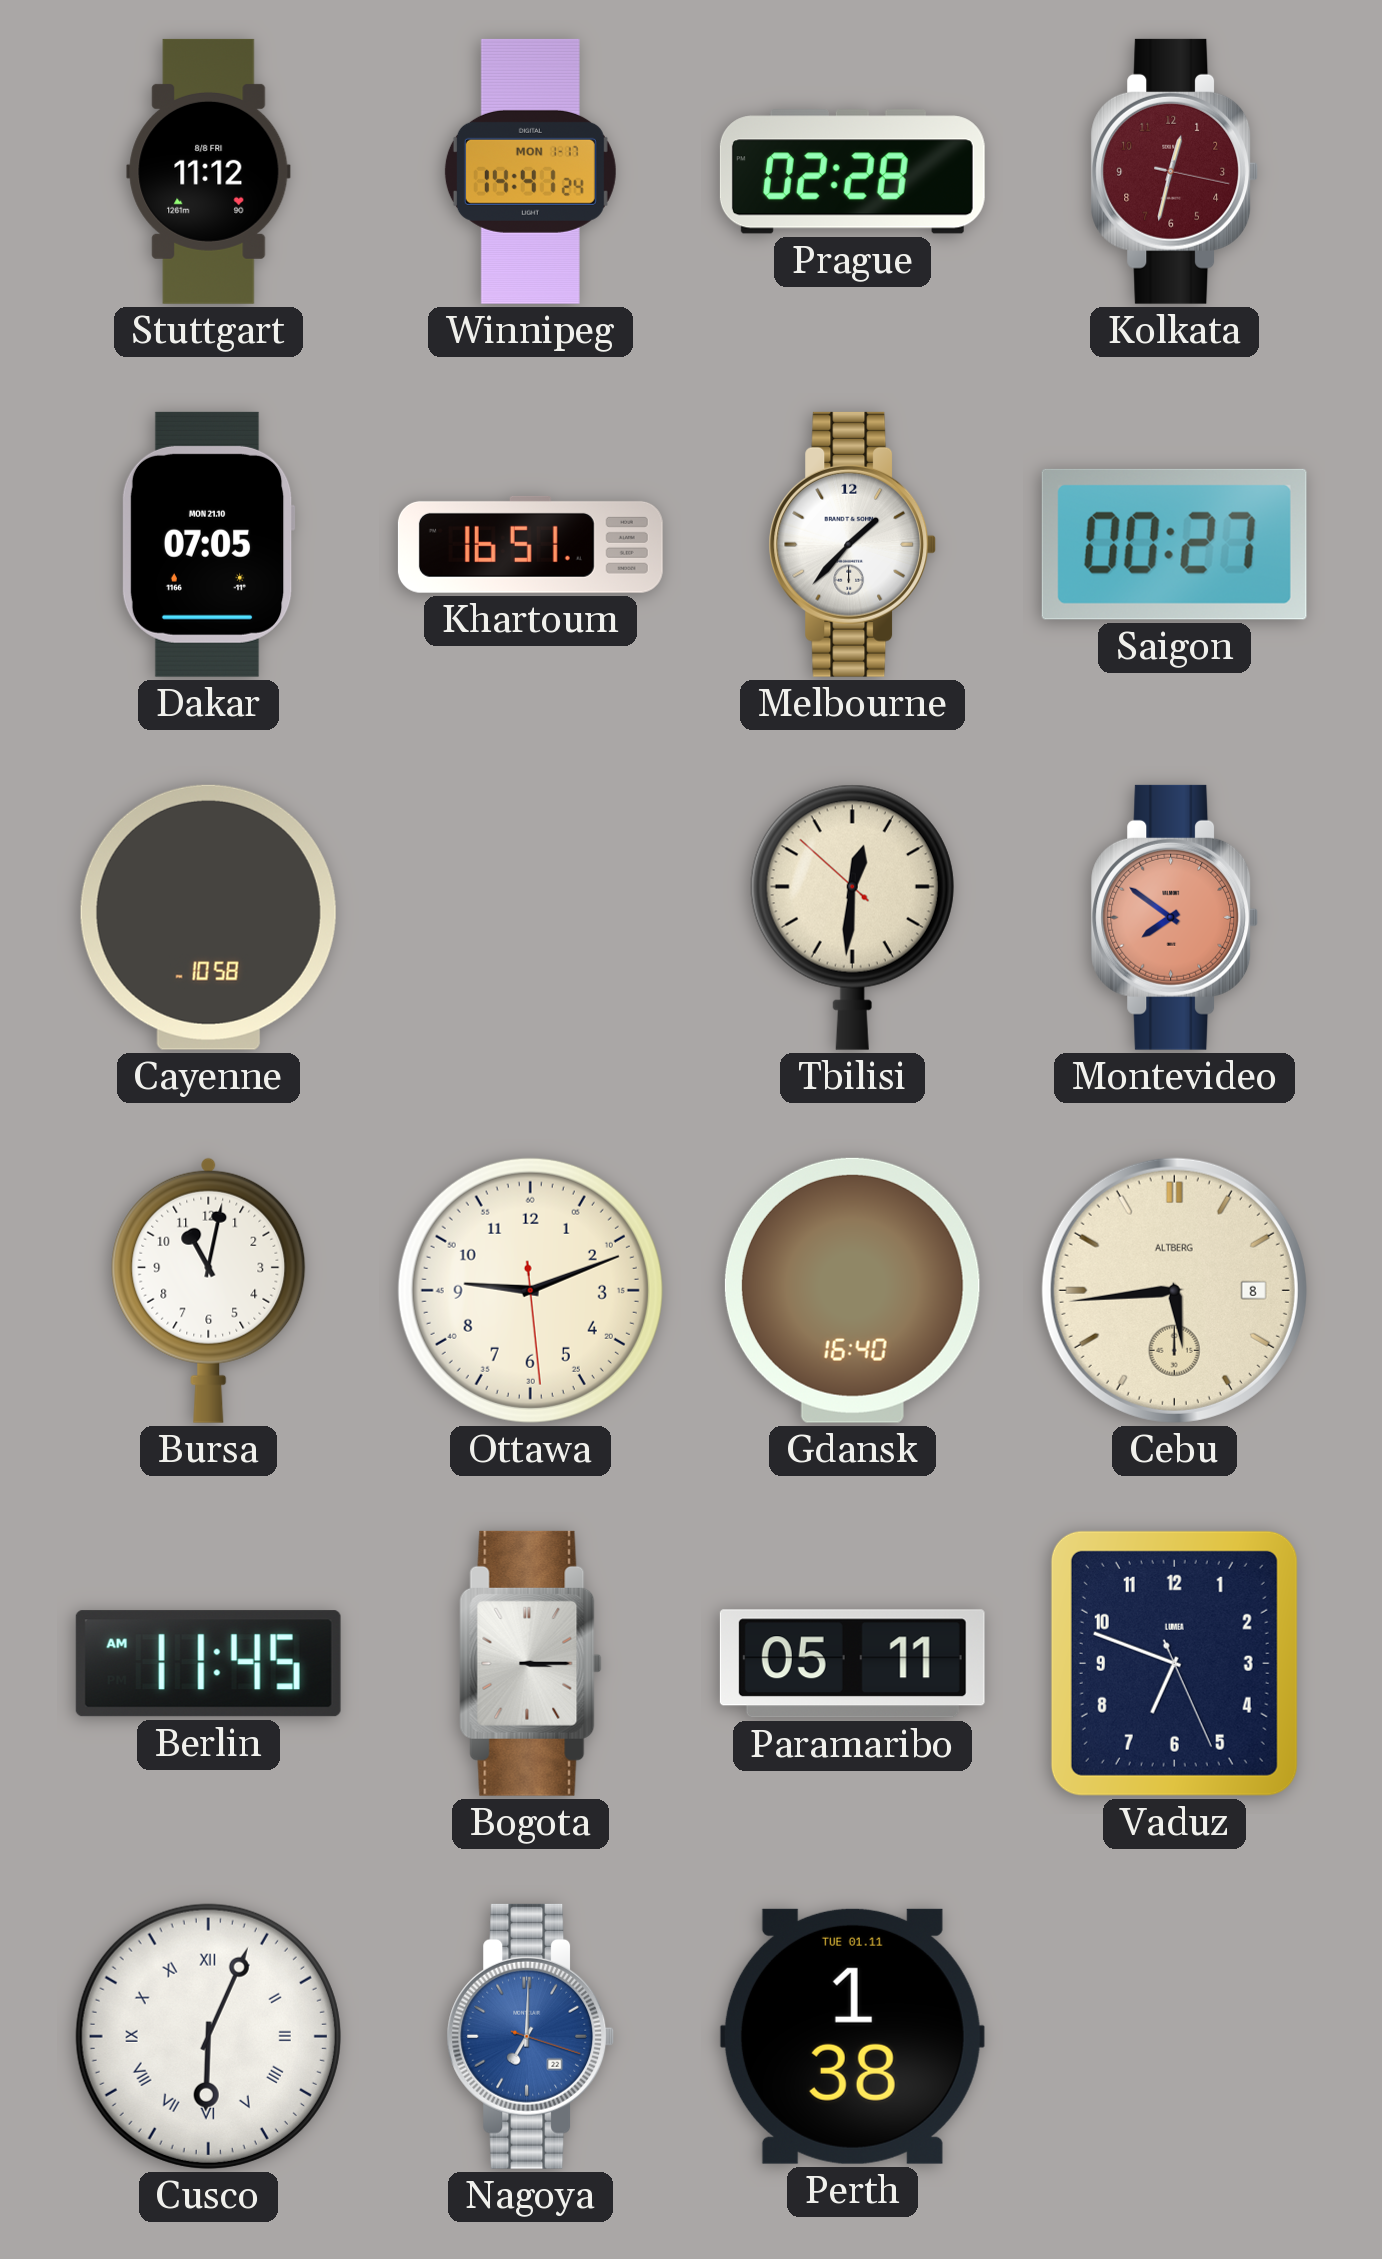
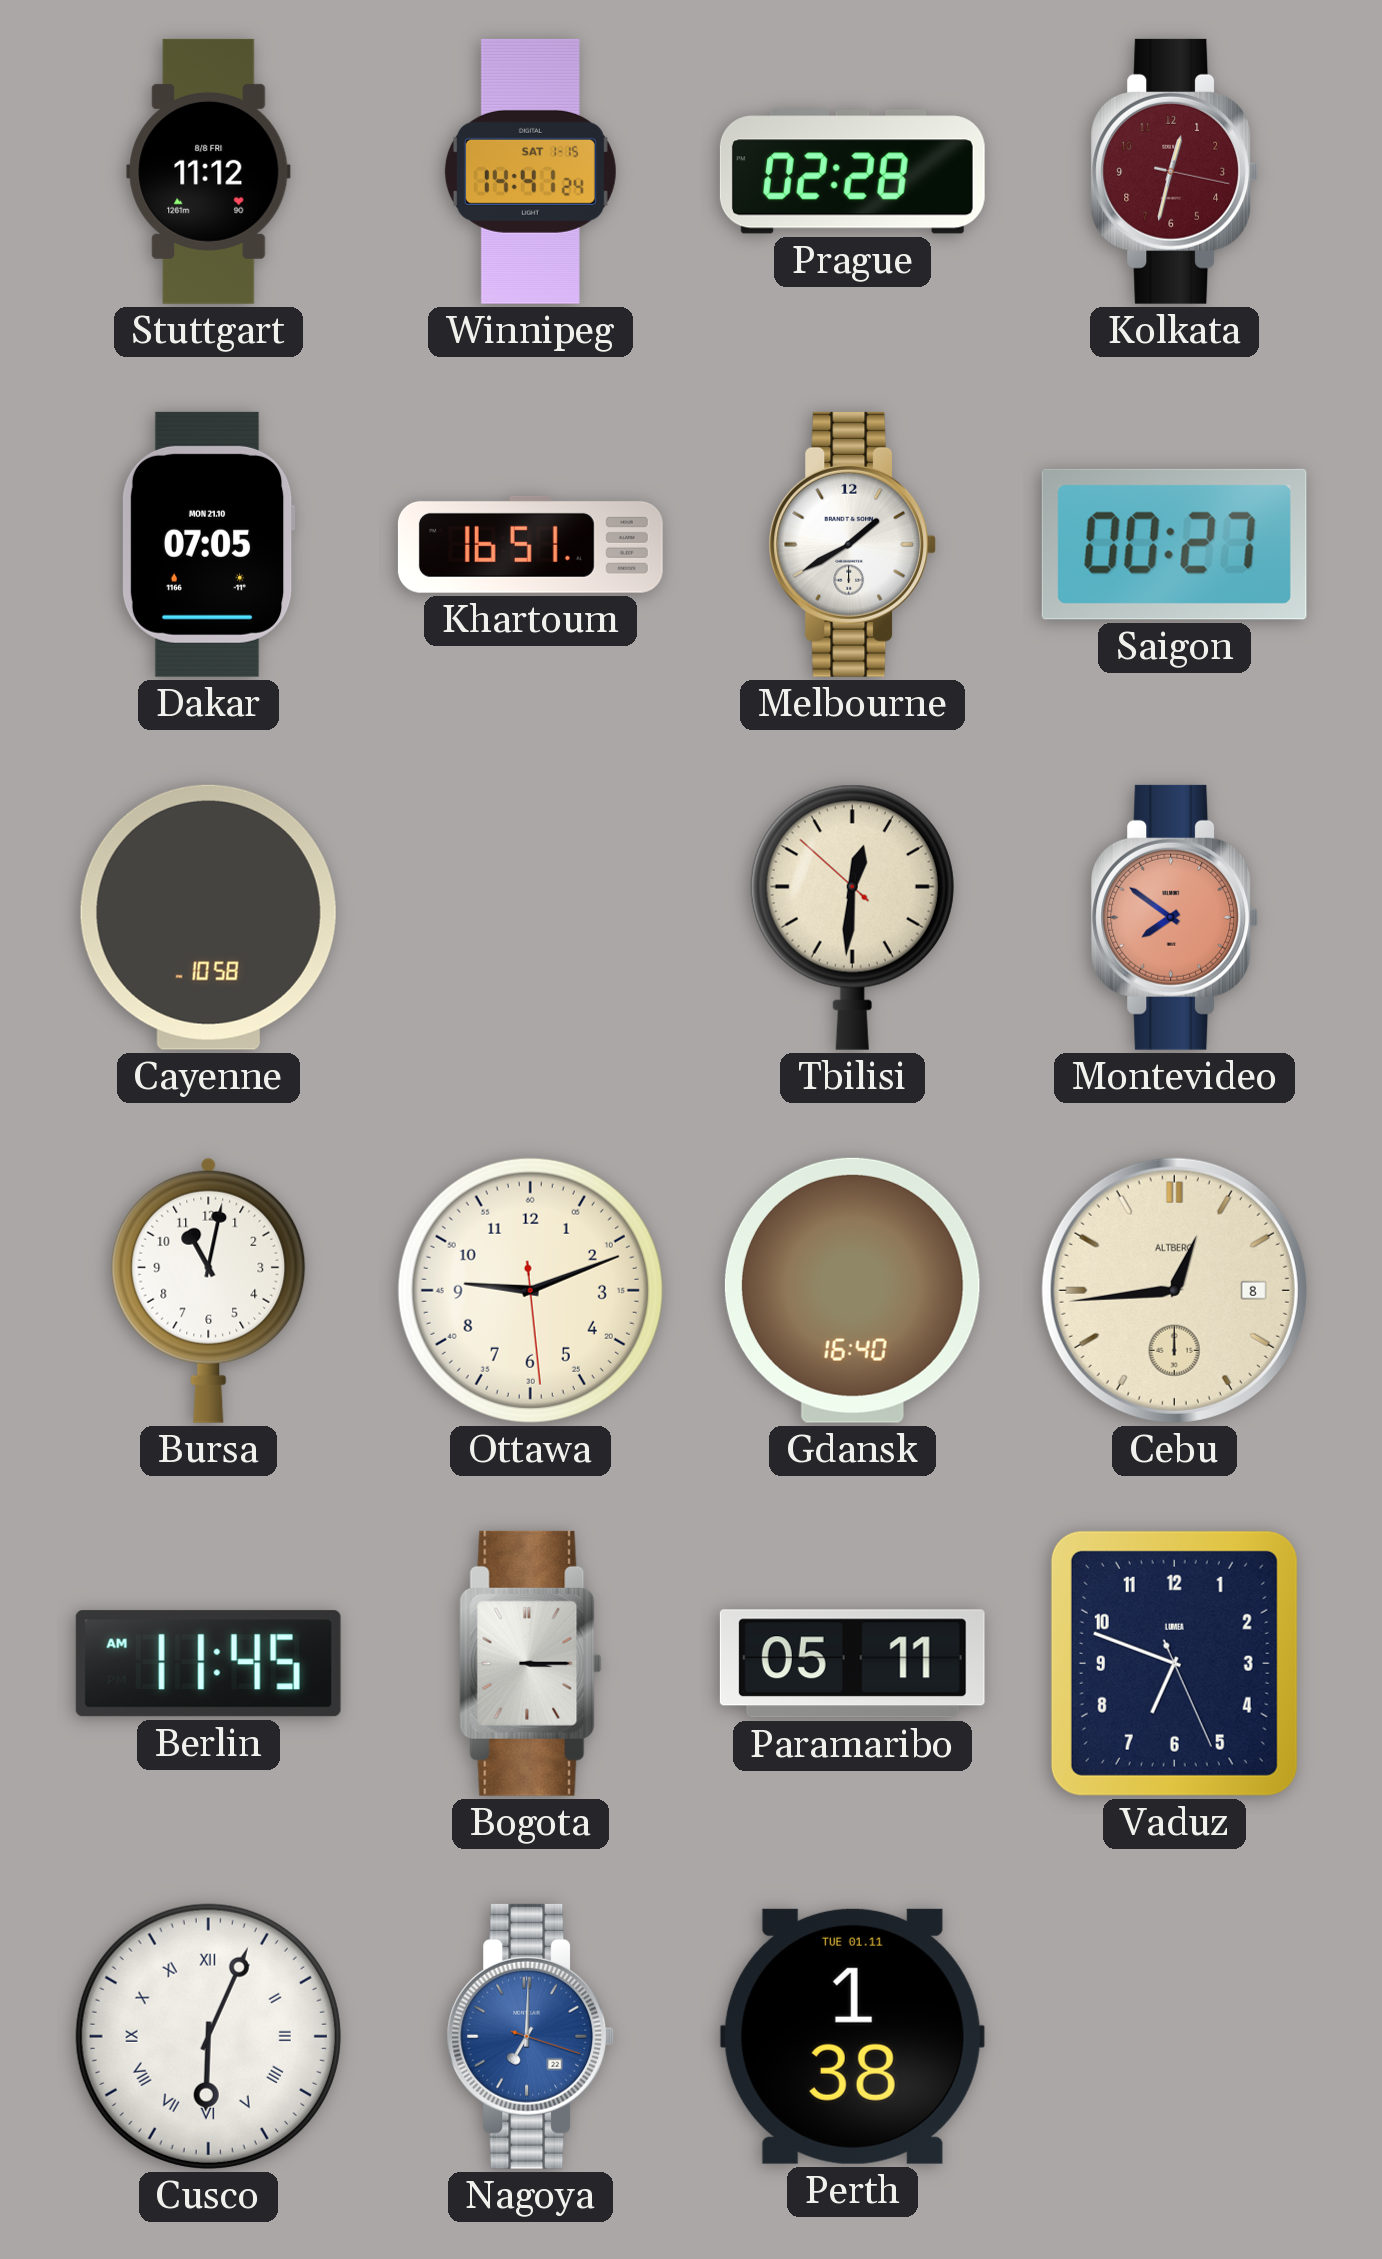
Winnipeg date: MON 1-17 -> SAT 1-15 (530, 171)
Melbourne: 1:37 -> 1:40 (853, 544)
Cebu: 5:44 -> 12:44 (1174, 1290)
